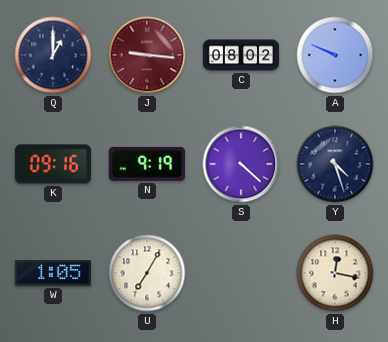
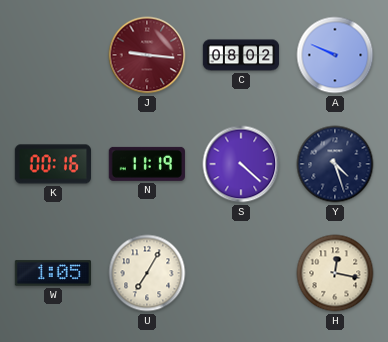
Q: 1:00 -> none (53, 55)
K: 09:16 -> 00:16 (52, 164)
N: 9:19 -> 11:19 (147, 164)
